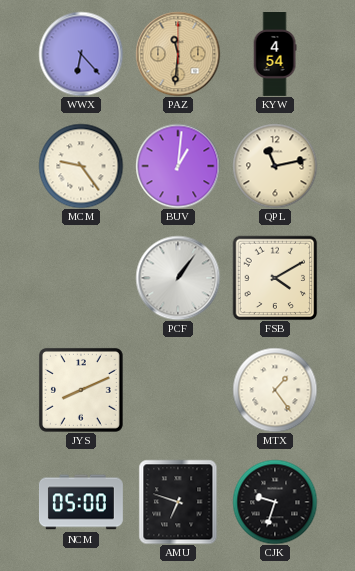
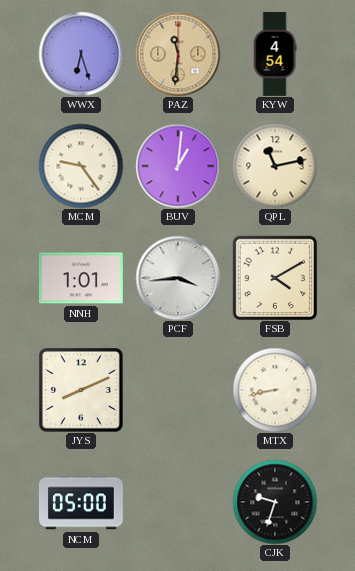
WWX: 6:23 -> 6:27 (81, 54)
NNH: none -> 1:01 (81, 278)
PCF: 1:06 -> 3:44 (178, 278)
MTX: 1:24 -> 8:43 (275, 390)
AMU: 6:48 -> none (178, 502)
